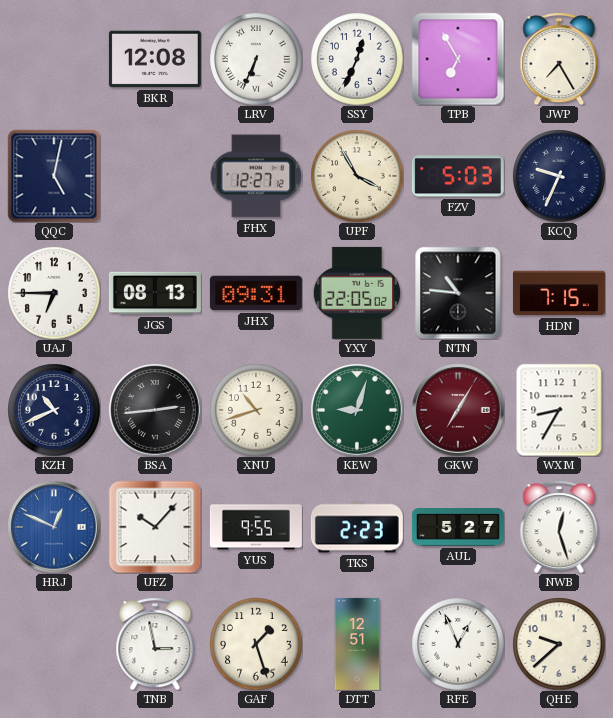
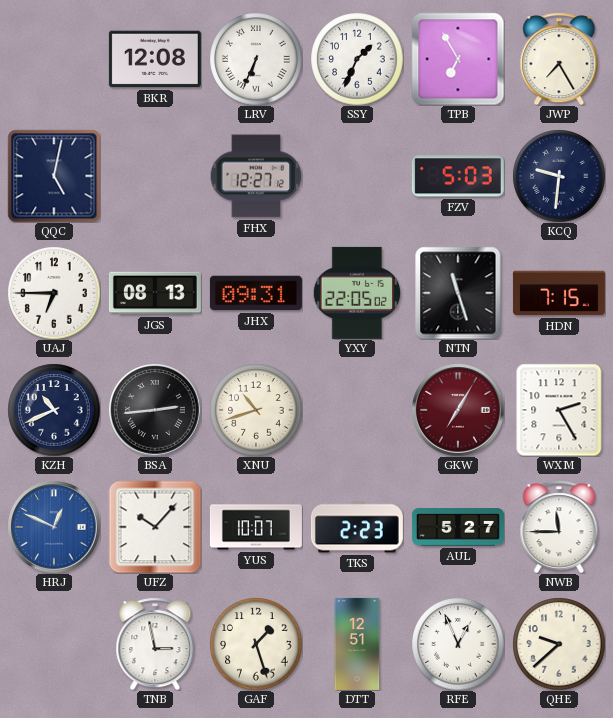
SSY: 12:34 -> 1:34 (357, 59)
UPF: 3:55 -> none (357, 176)
KCQ: 9:34 -> 9:31 (559, 176)
NTN: 10:46 -> 11:27 (458, 293)
KEW: 9:03 -> none (357, 410)
WXM: 8:35 -> 2:25 (559, 410)
YUS: 9:55 -> 10:07 (256, 527)
NWB: 12:27 -> 11:45 (559, 527)
